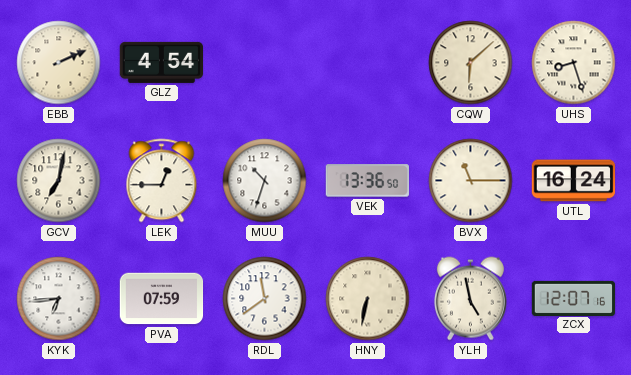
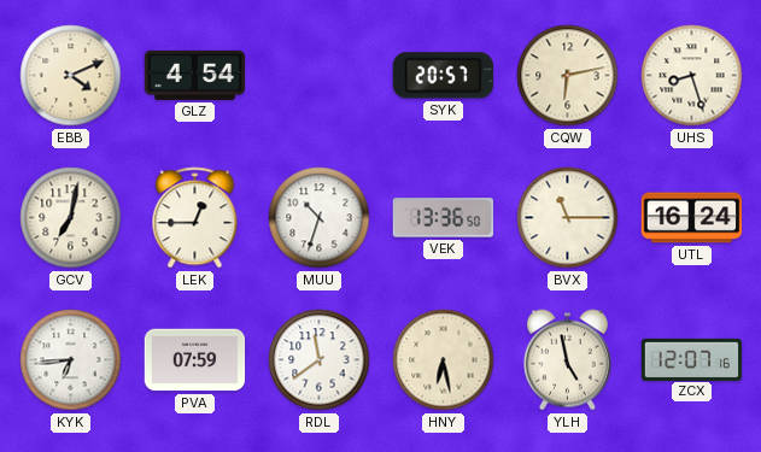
EBB: 2:11 -> 4:11 (71, 76)
SYK: none -> 20:57 (443, 76)
CQW: 6:08 -> 6:13 (568, 76)
HNY: 6:32 -> 6:28 (444, 360)
